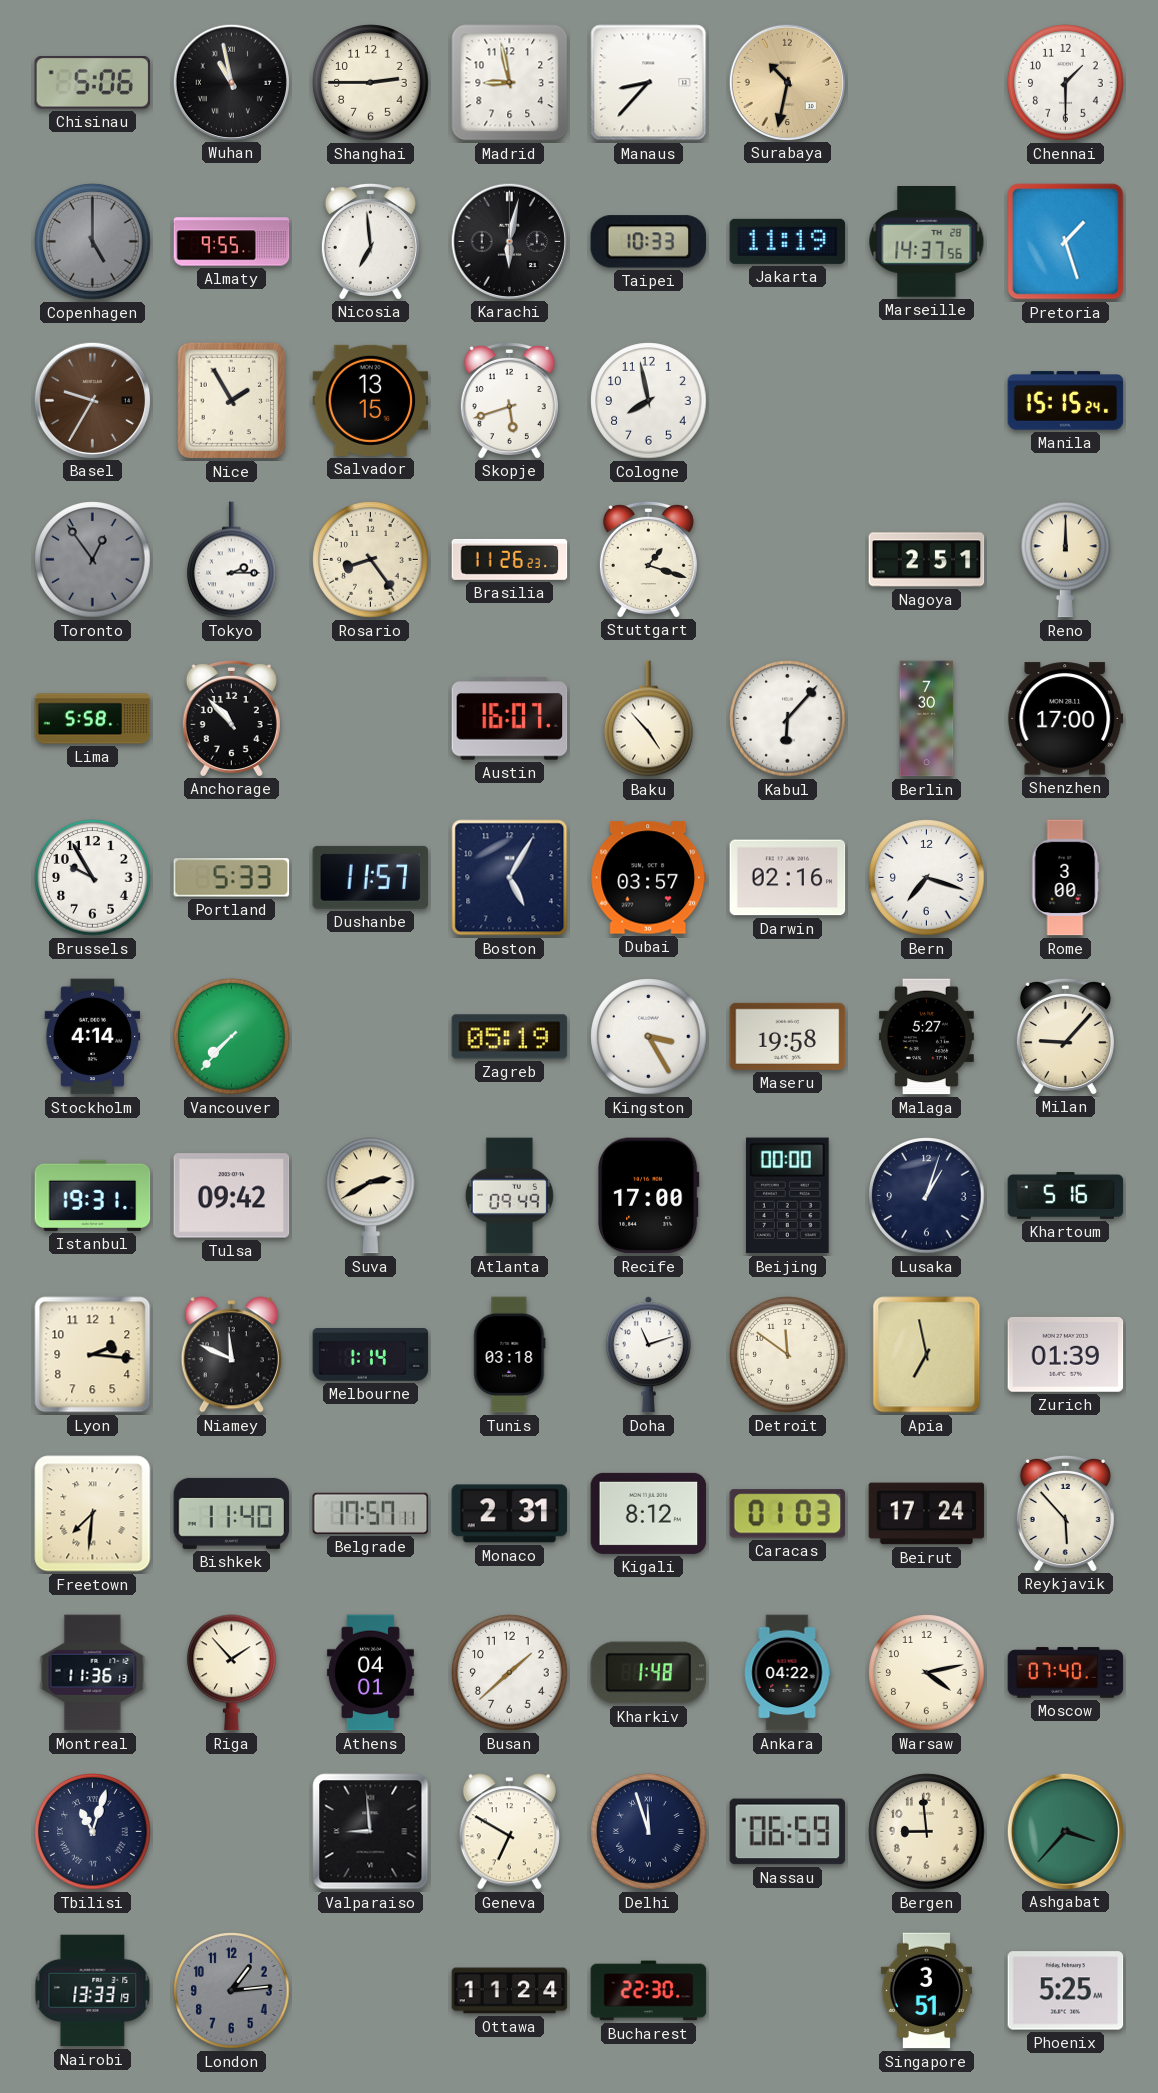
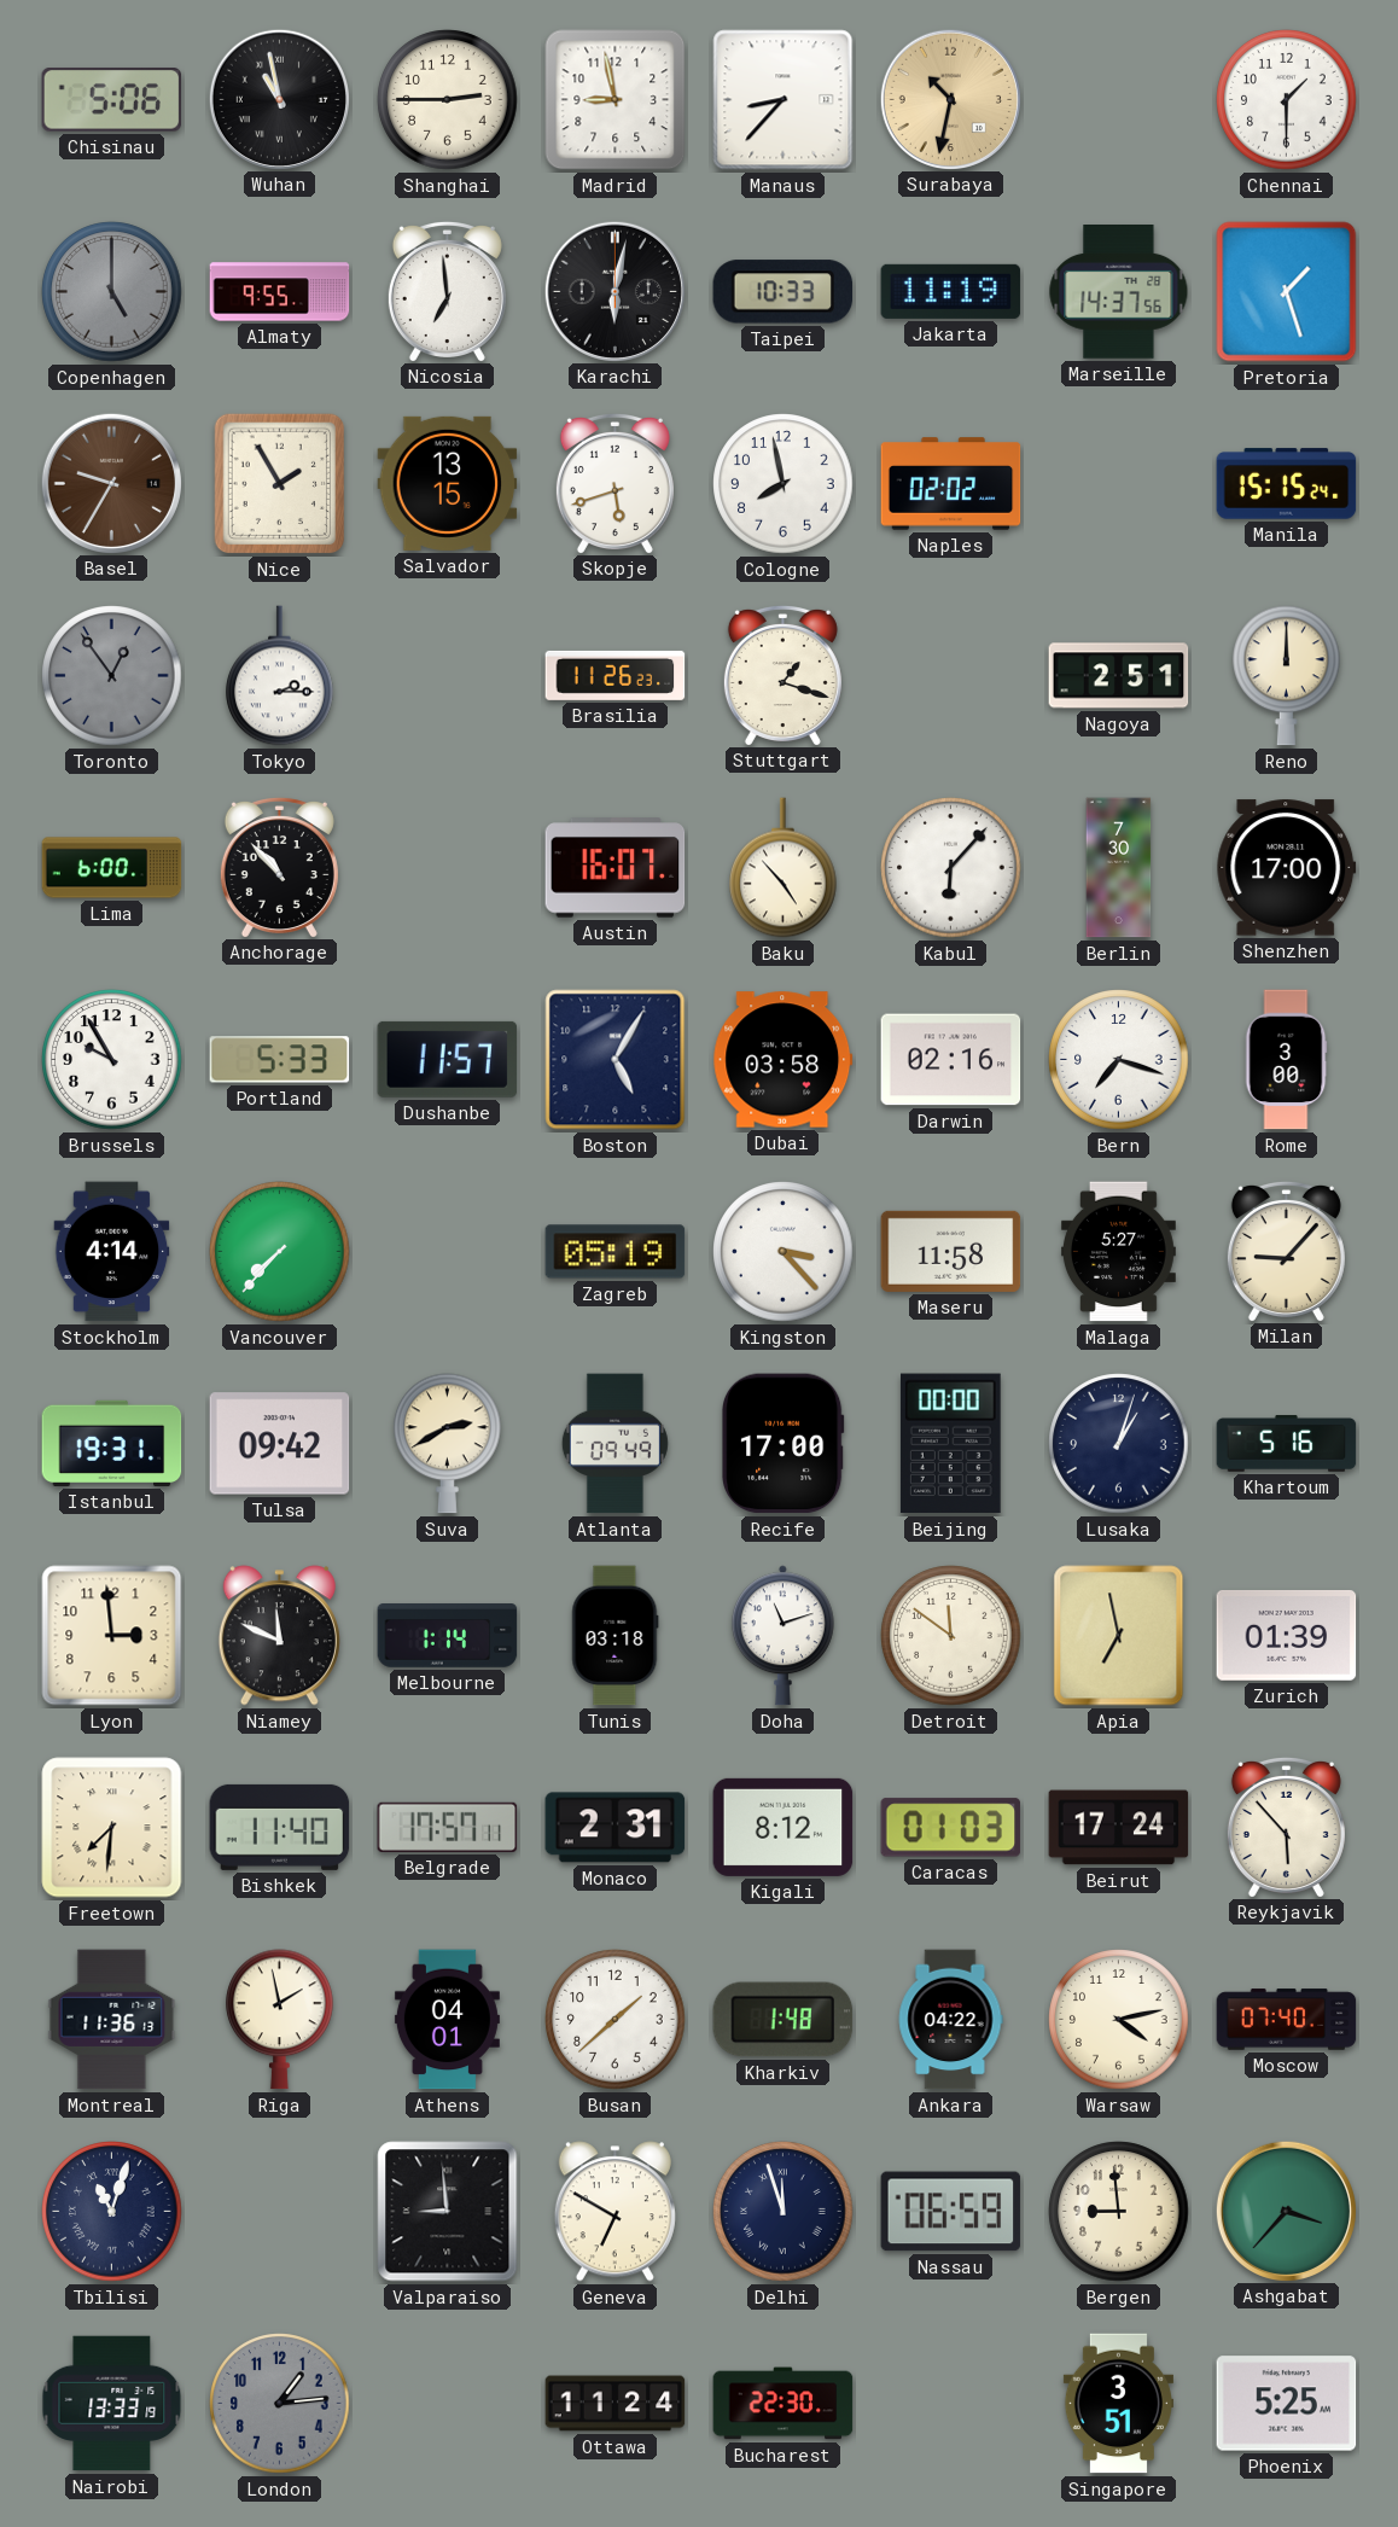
Naples: none -> 02:02 (951, 484)
Rosario: 8:24 -> none (371, 560)
Lima: 5:58 -> 6:00 (112, 868)
Dubai: 03:57 -> 03:58 (784, 1060)
Kingston: 3:25 -> 3:23 (784, 1252)
Maseru: 19:58 -> 11:58 (951, 1251)
Lyon: 2:16 -> 2:59 (112, 1636)
Riga: 1:53 -> 1:58 (280, 2020)
